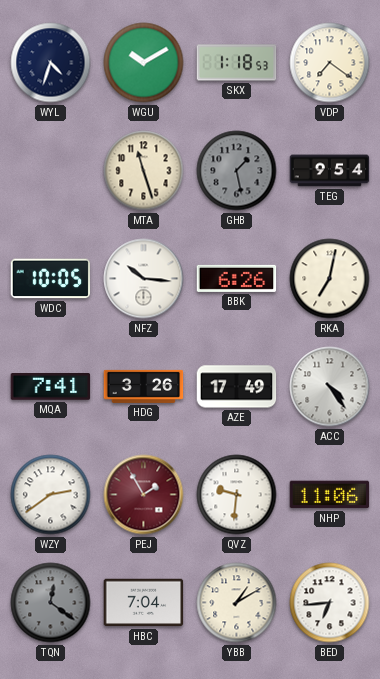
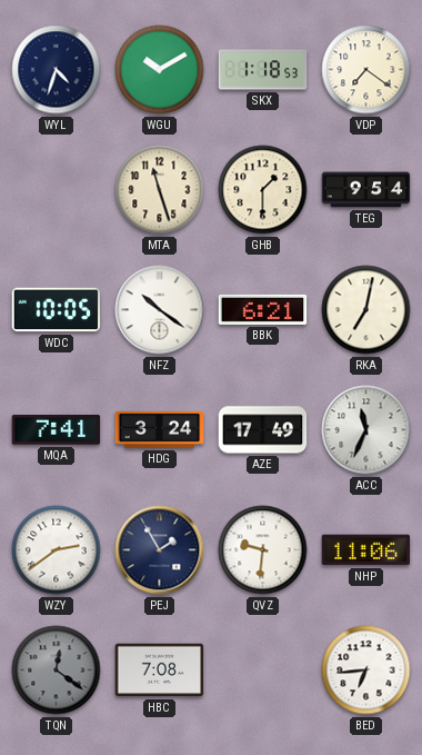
GHB: 1:28 -> 1:30 (263, 190)
GHB dial: grey -> cream (263, 190)
NFZ: 10:16 -> 10:21 (160, 310)
BBK: 6:26 -> 6:21 (263, 309)
HDG: 3:26 -> 3:24 (160, 429)
ACC: 4:24 -> 11:34 (366, 430)
PEJ dial: burgundy -> navy (160, 550)
HBC: 7:04 -> 7:08 (160, 670)
YBB: 1:10 -> none (237, 603)
